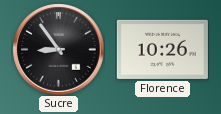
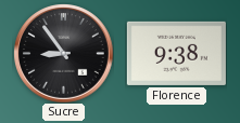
Florence: 10:26 -> 9:38 (176, 53)
